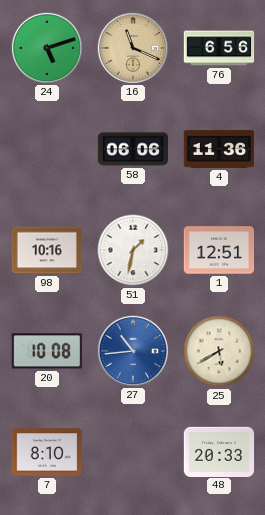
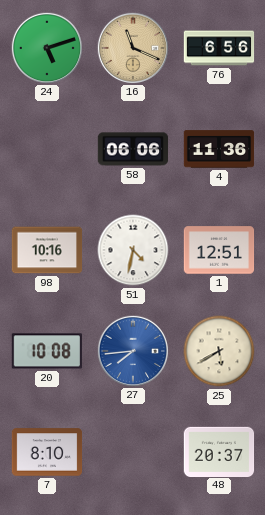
51: 1:32 -> 4:32 (133, 250)
27: 10:44 -> 7:44 (132, 350)
48: 20:33 -> 20:37 (219, 451)
